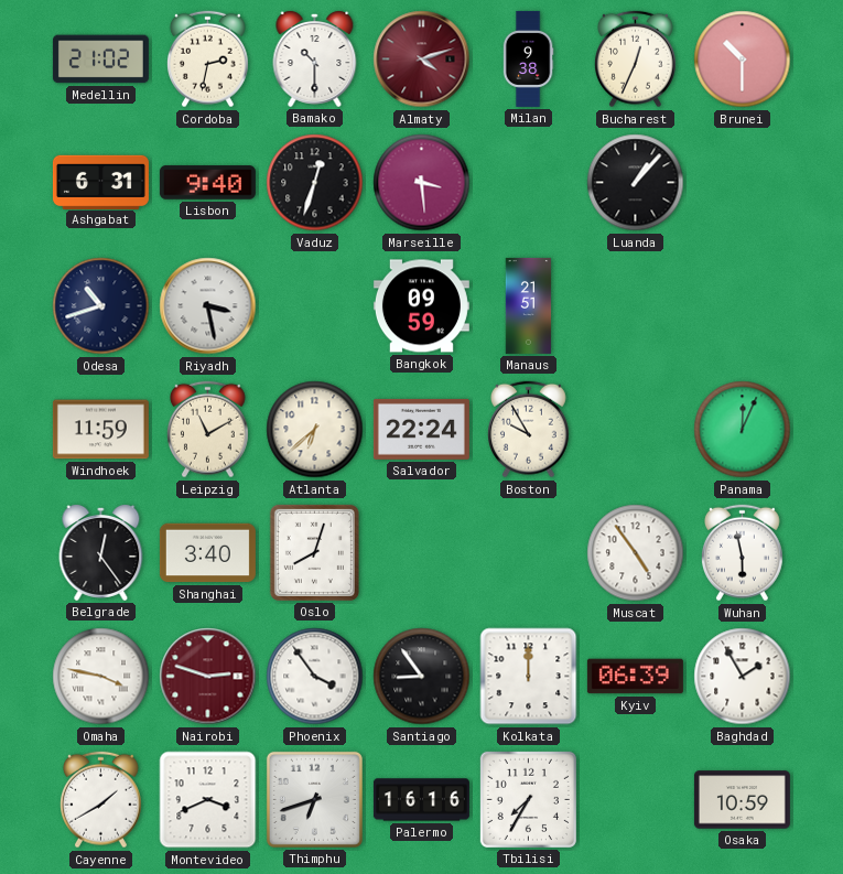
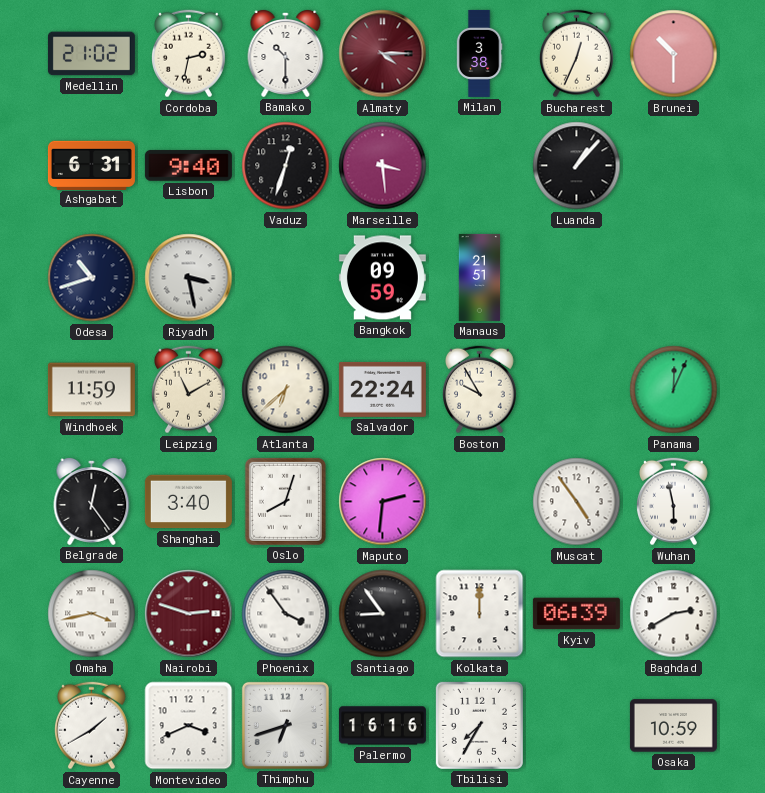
Almaty: 4:12 -> 4:15 (383, 54)
Milan: 9:38 -> 3:38 (479, 53)
Maputo: none -> 2:31 (383, 502)
Omaha: 3:47 -> 3:43 (92, 614)
Baghdad: 1:55 -> 2:40 (674, 614)
